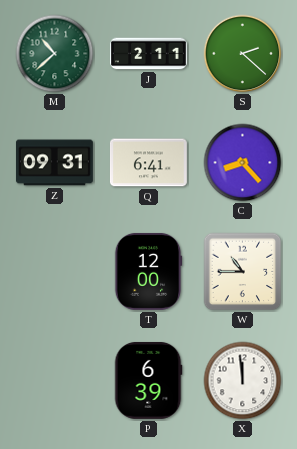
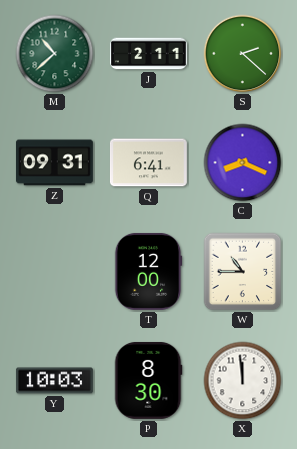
C: 8:23 -> 8:19 (243, 163)
Y: none -> 10:03 (54, 381)
P: 6:39 -> 8:30 (148, 380)
